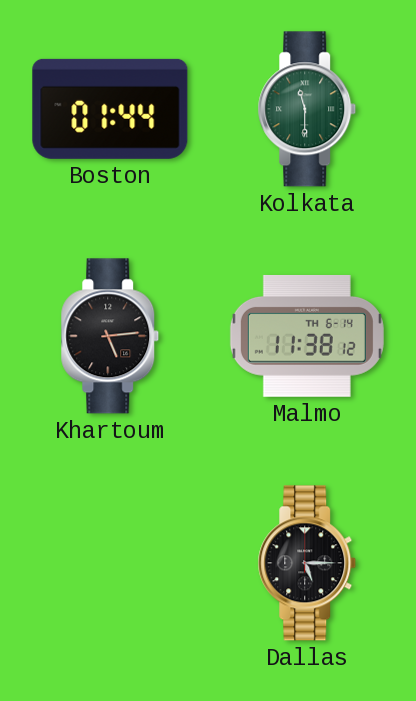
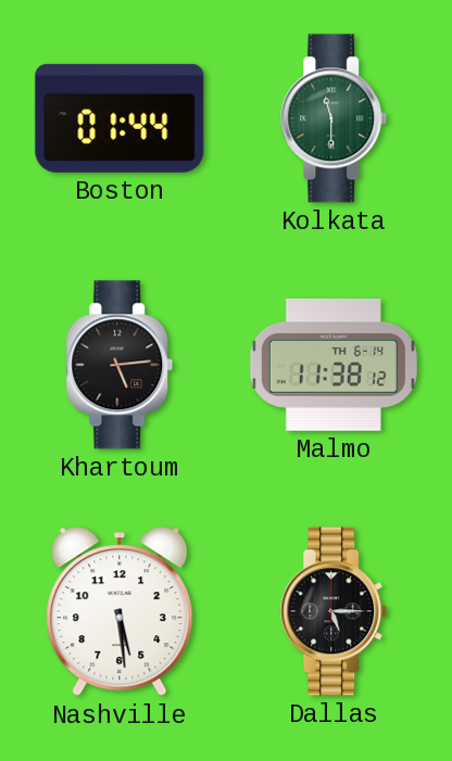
Nashville: none -> 5:29 (120, 612)
